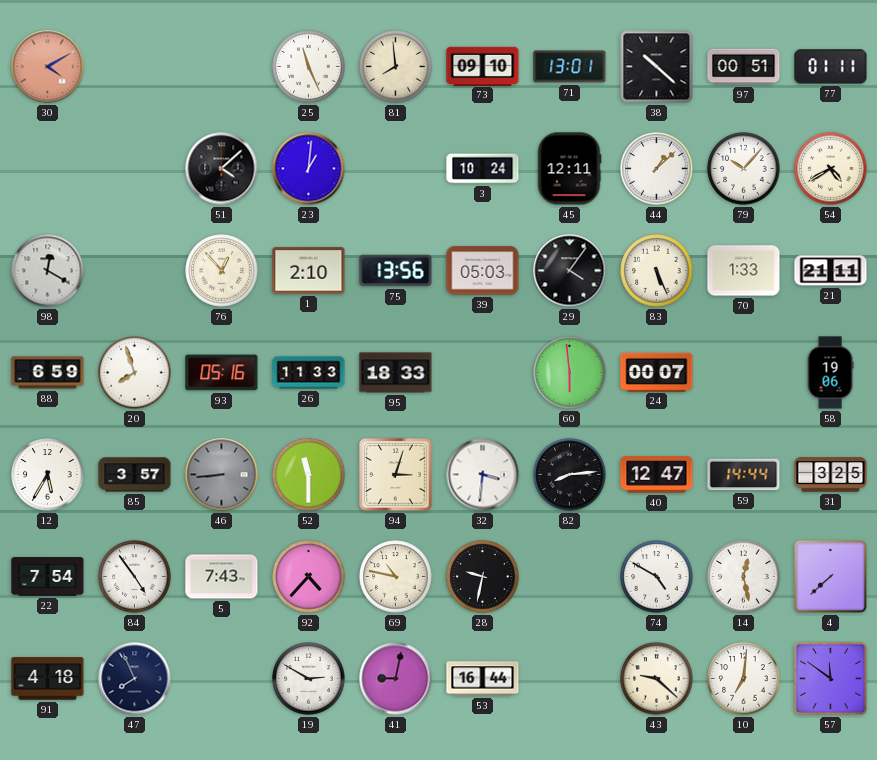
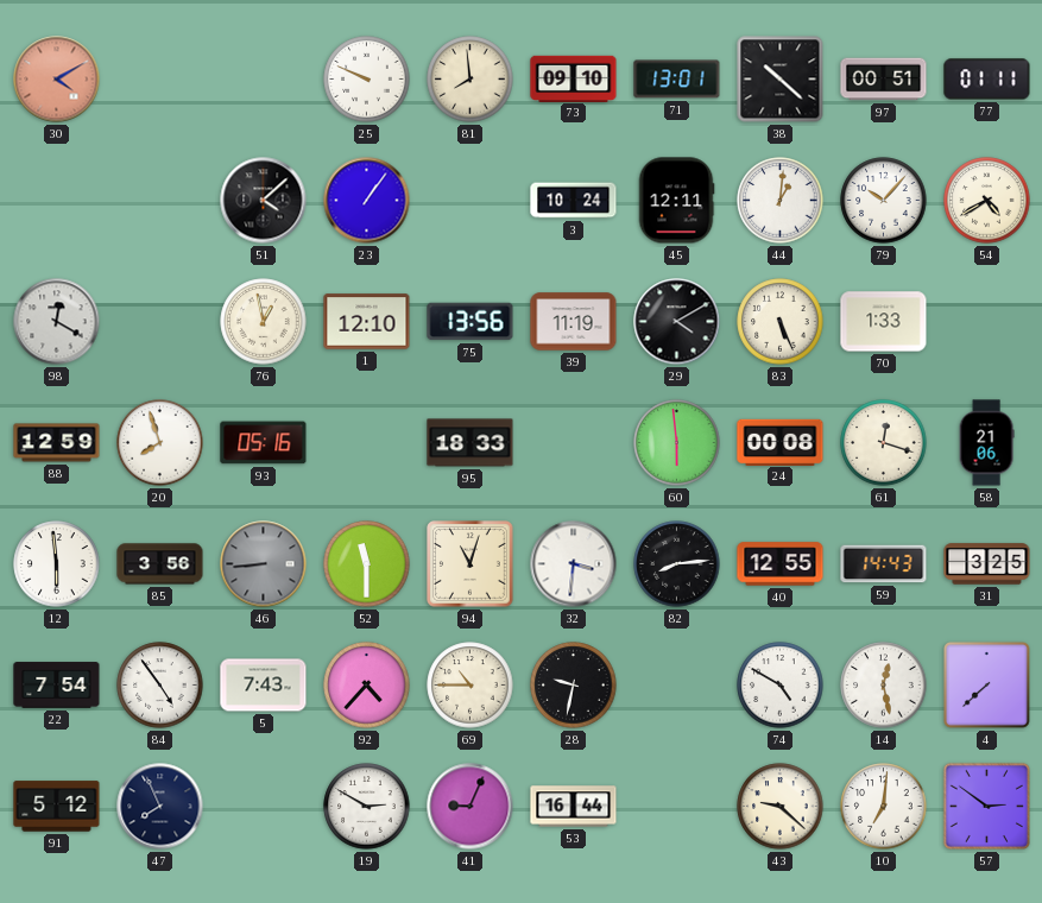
25: 11:26 -> 9:49 (367, 80)
23: 1:01 -> 1:06 (367, 201)
44: 1:08 -> 1:01 (781, 201)
76: 12:53 -> 12:58 (264, 322)
1: 2:10 -> 12:10 (367, 322)
39: 05:03 -> 11:19 (574, 322)
29: 4:06 -> 4:10 (677, 322)
21: 21:11 -> none (831, 271)
88: 6:59 -> 12:59 (57, 443)
26: 11:33 -> none (309, 373)
24: 00:07 -> 00:08 (781, 442)
61: none -> 12:18 (884, 443)
58: 19:06 -> 21:06 (986, 443)
12: 5:35 -> 5:59 (57, 564)
85: 3:57 -> 3:56 (160, 564)
94: 3:03 -> 11:03 (471, 564)
40: 12:47 -> 12:55 (781, 564)
59: 14:44 -> 14:43 (884, 564)
69: 10:47 -> 10:45 (471, 686)
91: 4:18 -> 5:12 (57, 807)
41: 9:02 -> 9:04 (471, 807)
57: 11:51 -> 2:51 (986, 806)
